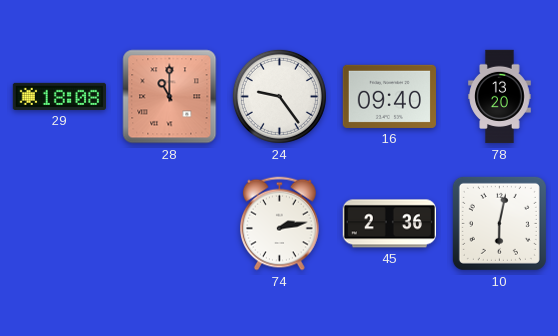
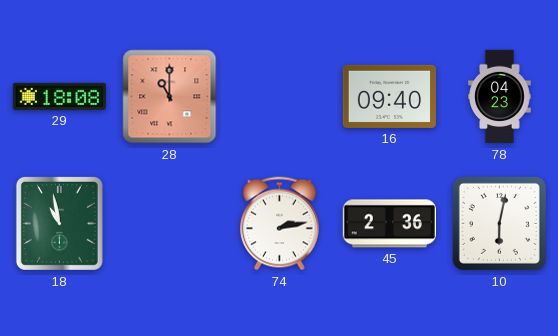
24: 9:24 -> none (279, 96)
78: 13:20 -> 04:23 (500, 97)
18: none -> 10:58 (59, 223)
